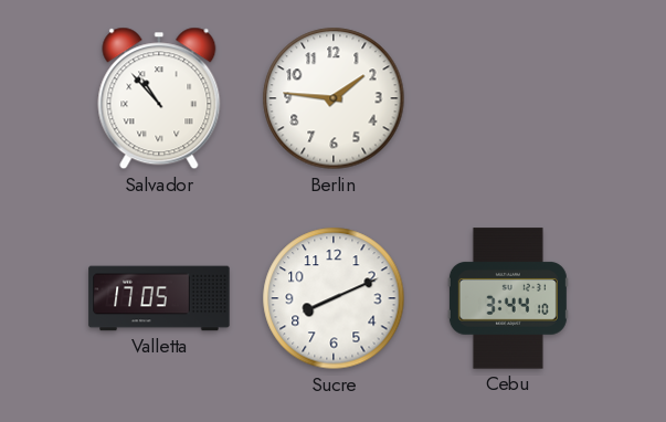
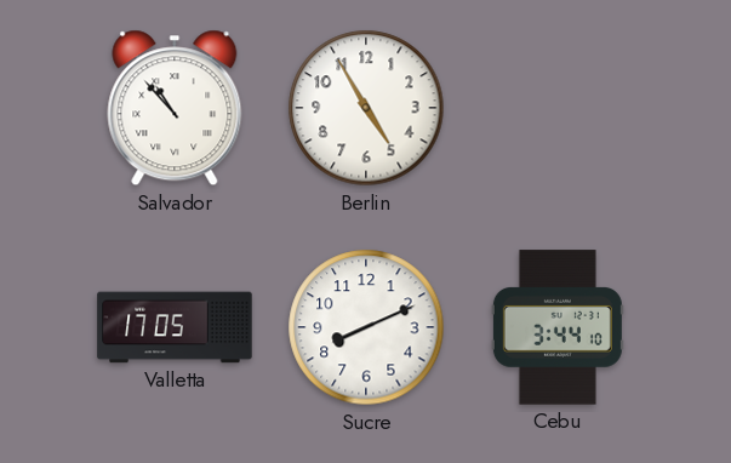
Berlin: 1:46 -> 4:55 (366, 108)
